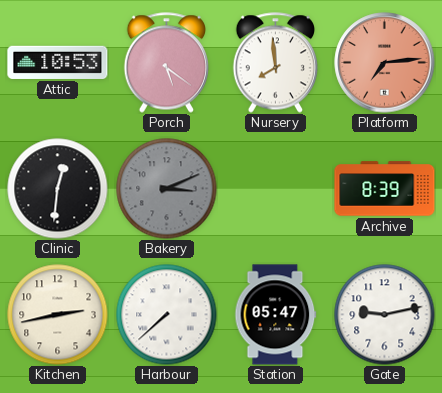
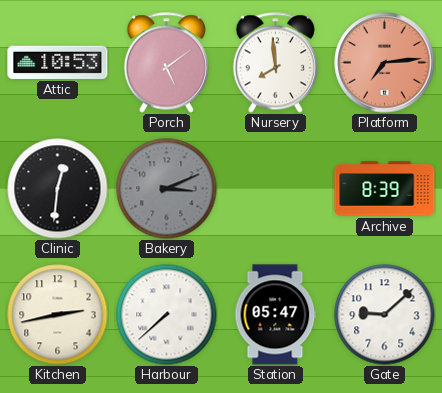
Porch: 5:21 -> 5:09 (166, 63)
Gate: 9:13 -> 9:08 (385, 315)
